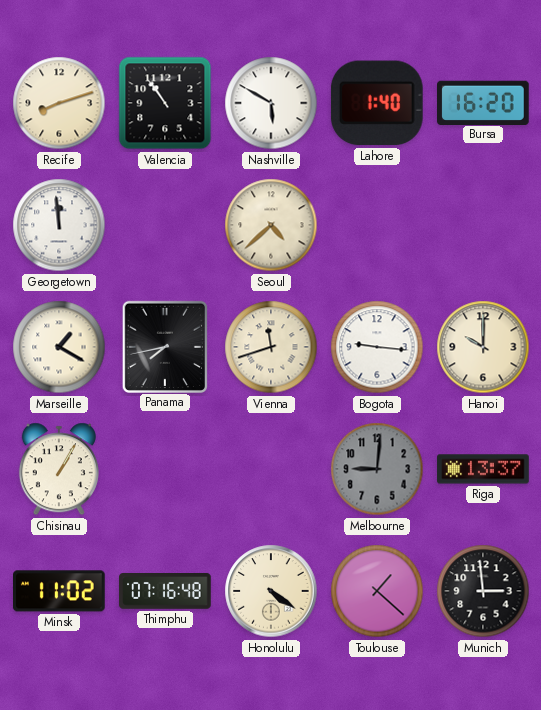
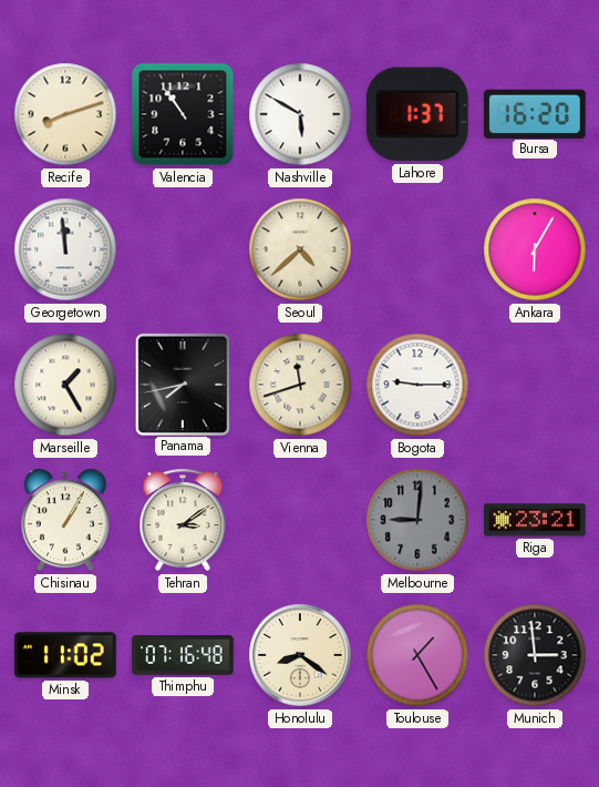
Lahore: 1:40 -> 1:37 (417, 114)
Ankara: none -> 6:05 (535, 249)
Marseille: 1:20 -> 1:25 (65, 385)
Bogota: 9:16 -> 9:15 (417, 385)
Hanoi: 10:00 -> none (483, 347)
Tehran: none -> 3:09 (183, 520)
Riga: 13:37 -> 23:21 (535, 520)
Honolulu: 4:21 -> 8:21 (300, 655)
Toulouse: 1:22 -> 1:25 (417, 655)
